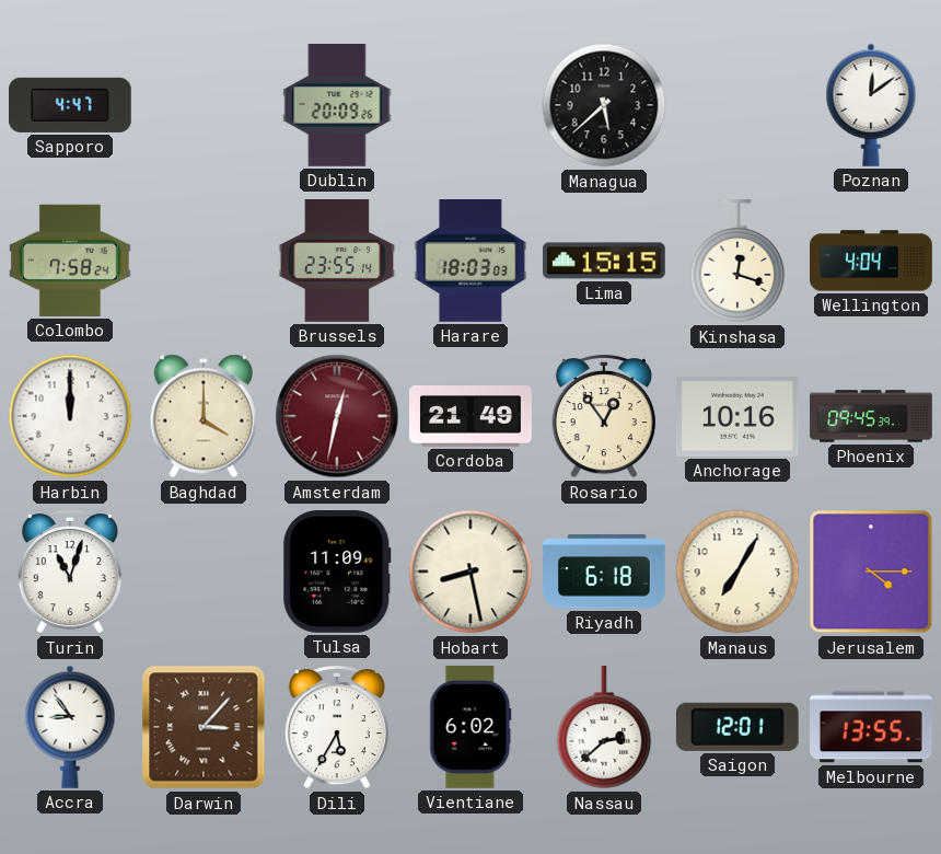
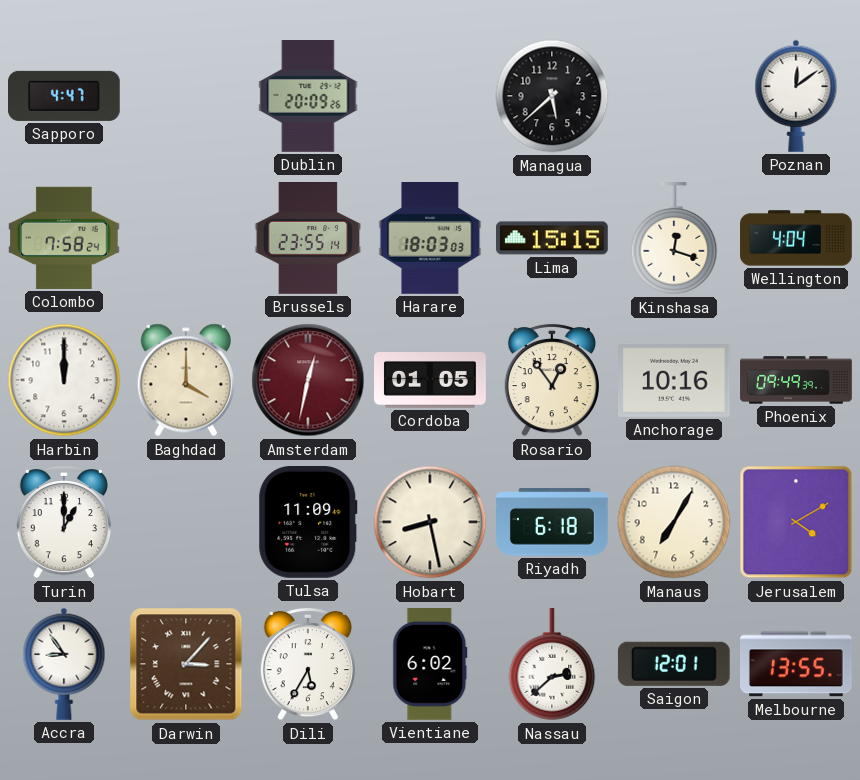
Cordoba: 21:49 -> 01:05 (430, 381)
Phoenix: 09:45 -> 09:49 (796, 380)
Turin: 11:03 -> 1:00 (64, 522)
Jerusalem: 4:15 -> 4:10 (796, 522)
